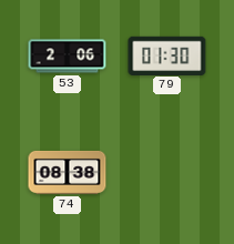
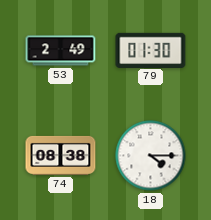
53: 2:06 -> 2:49 (61, 51)
18: none -> 4:15 (151, 156)
